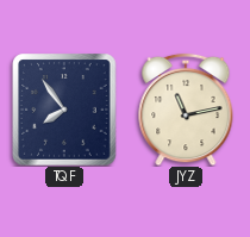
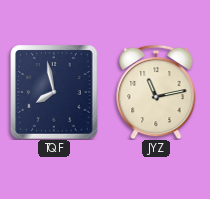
TQF: 7:54 -> 7:58 (54, 92)
